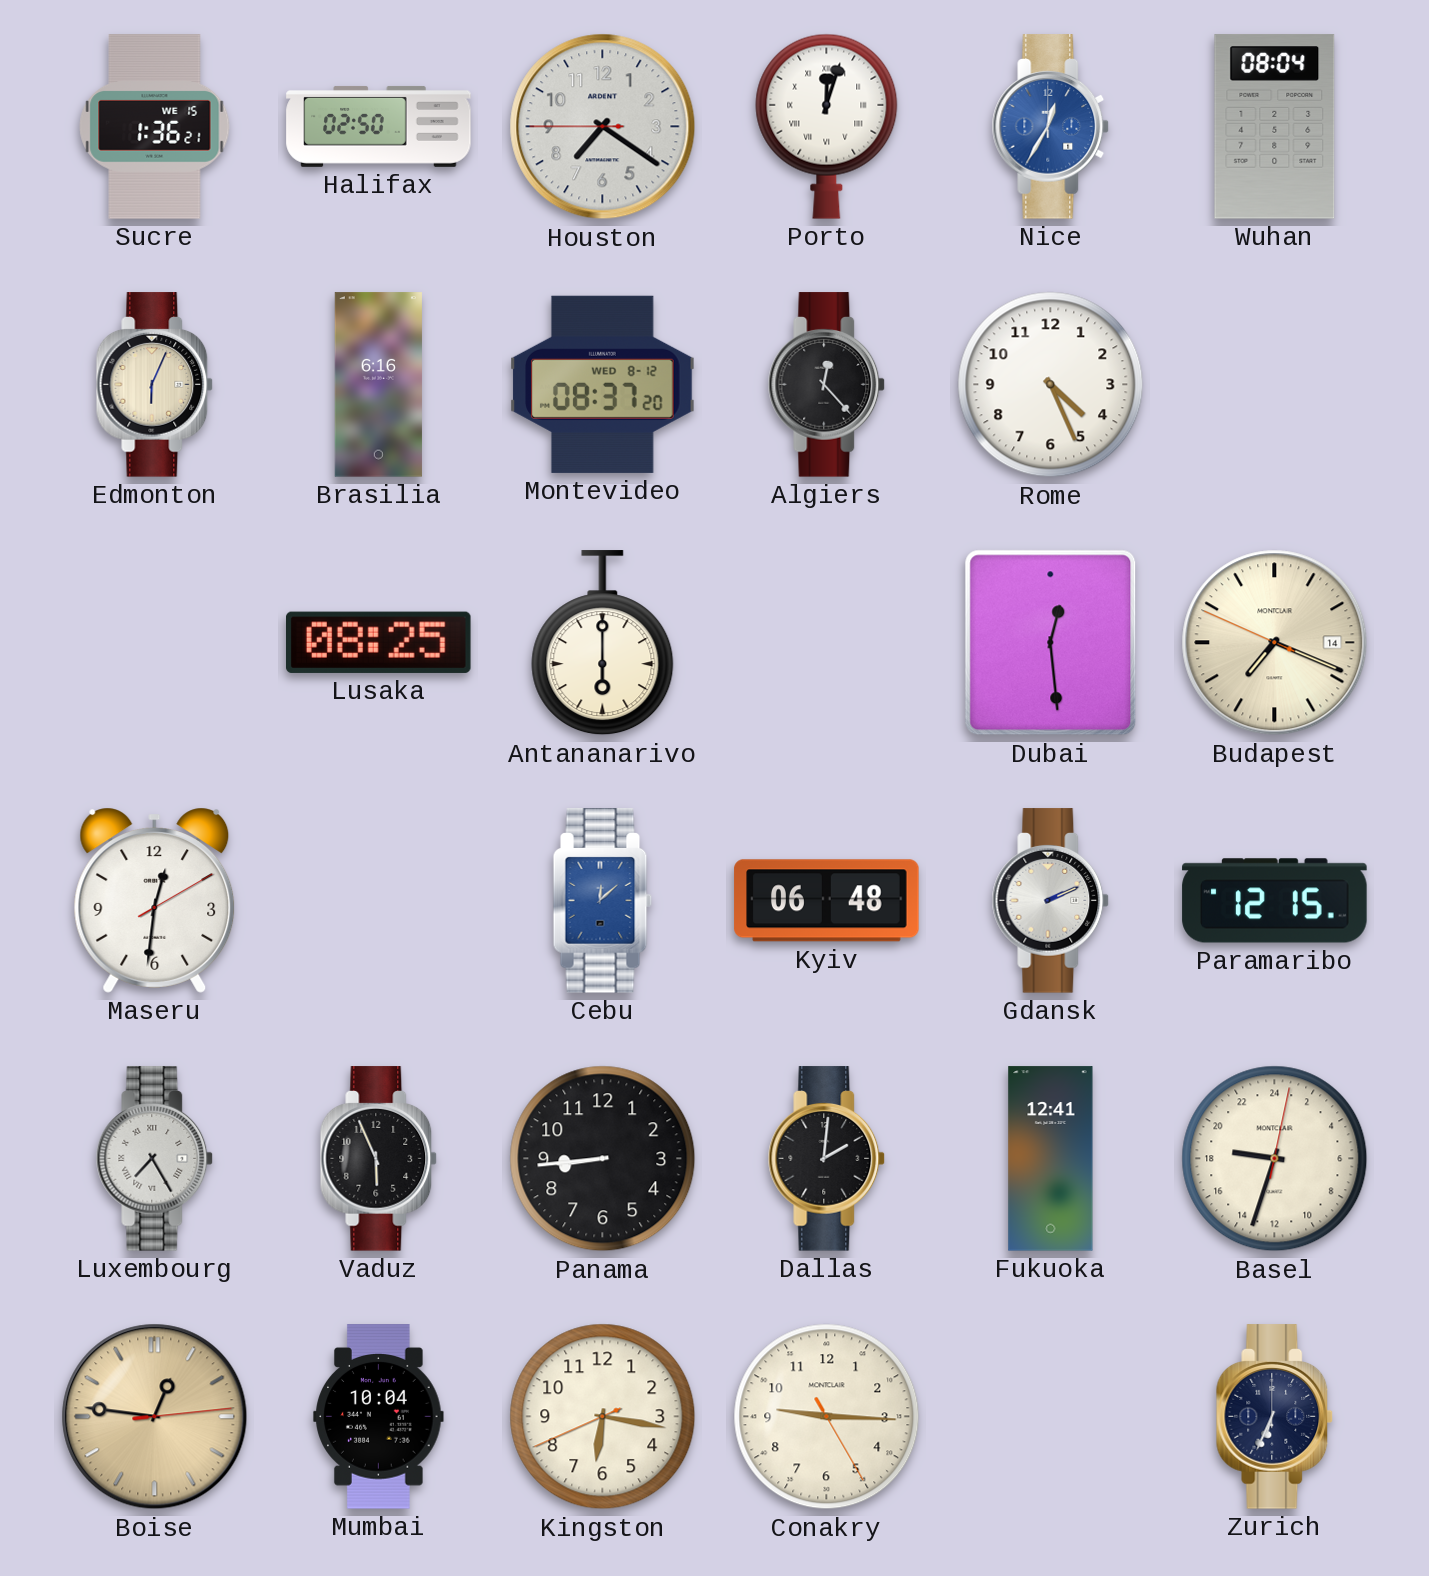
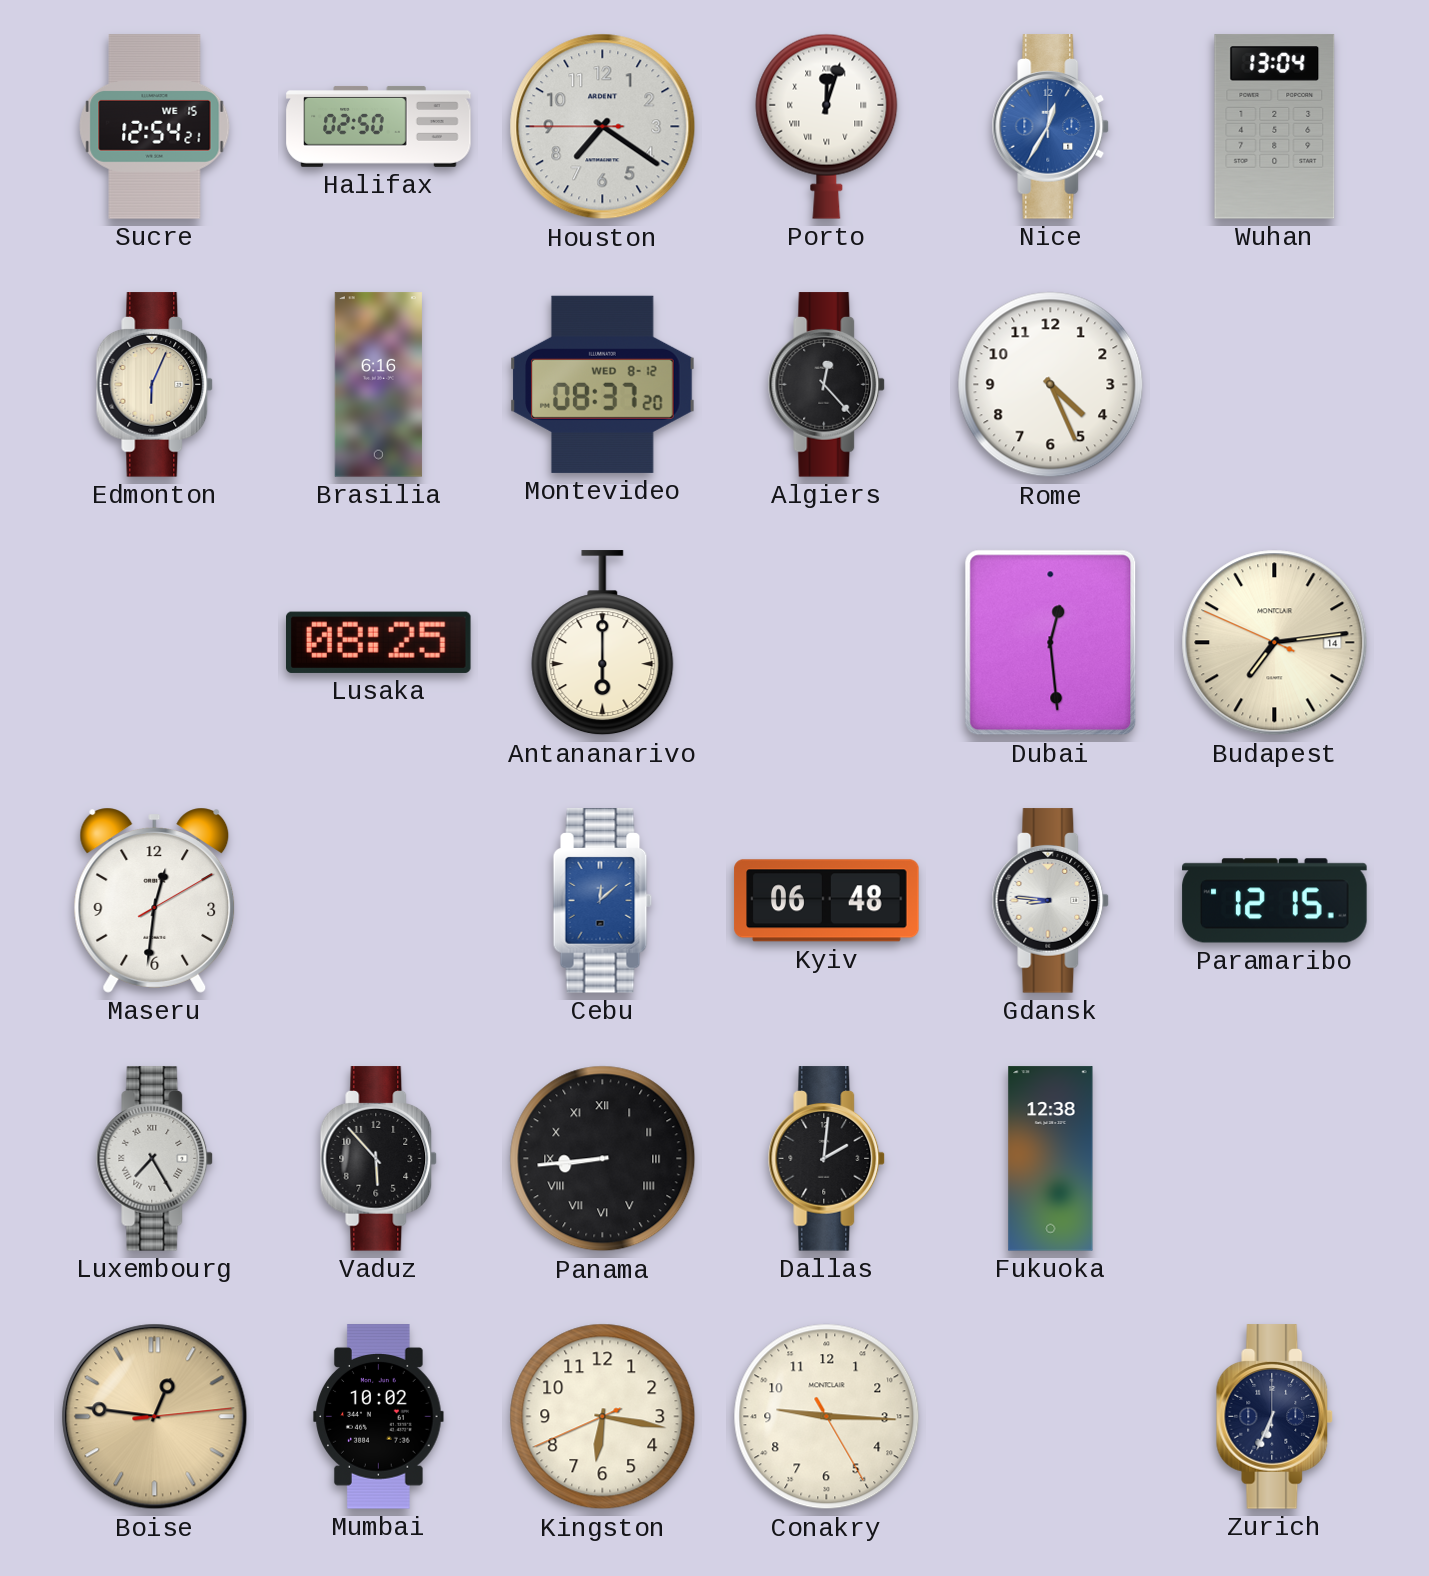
Sucre: 1:36 -> 12:54 (155, 127)
Wuhan: 08:04 -> 13:04 (1275, 127)
Budapest: 7:18 -> 7:13 (1275, 643)
Gdansk: 2:11 -> 8:46 (1051, 901)
Vaduz: 5:56 -> 5:53 (379, 1159)
Panama numerals: Arabic -> Roman (603, 1159)
Fukuoka: 12:41 -> 12:38 (1051, 1159)
Basel: 18:33 -> none (1275, 1159)
Mumbai: 10:04 -> 10:02 (379, 1417)
